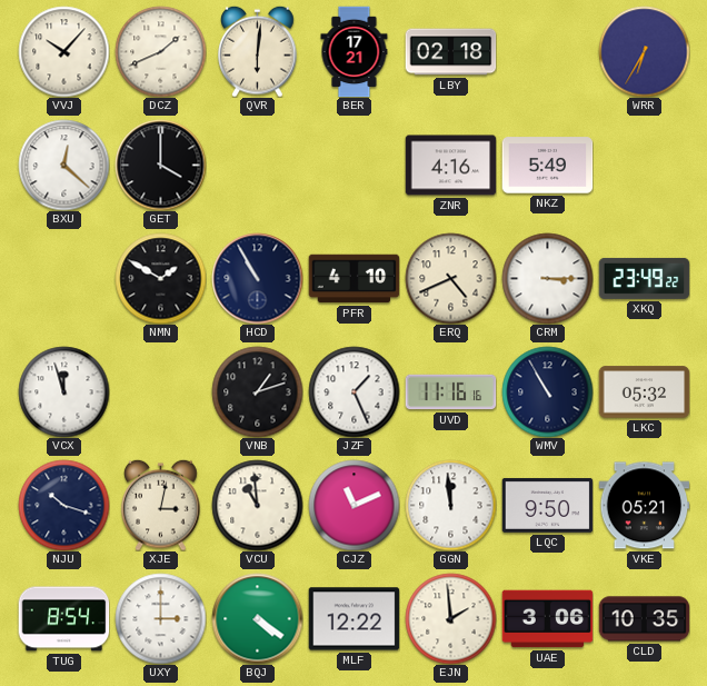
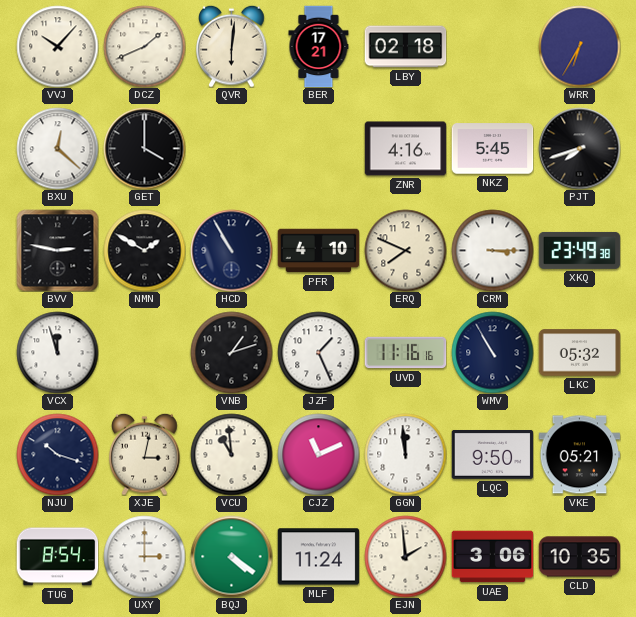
NKZ: 5:49 -> 5:45 (492, 149)
PJT: none -> 7:42 (579, 148)
BVV: none -> 2:47 (57, 250)
ERQ: 4:41 -> 7:49 (405, 250)
XKQ: 23:49:22 -> 23:49:38 (579, 250)
MLF: 12:22 -> 11:24 (318, 557)
